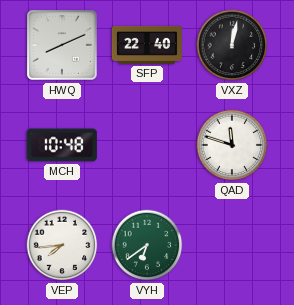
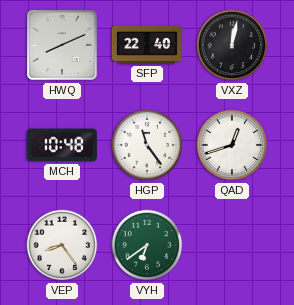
HGP: none -> 11:24 (147, 145)
QAD: 11:48 -> 12:42 (232, 145)
VEP: 7:44 -> 8:24 (62, 245)
